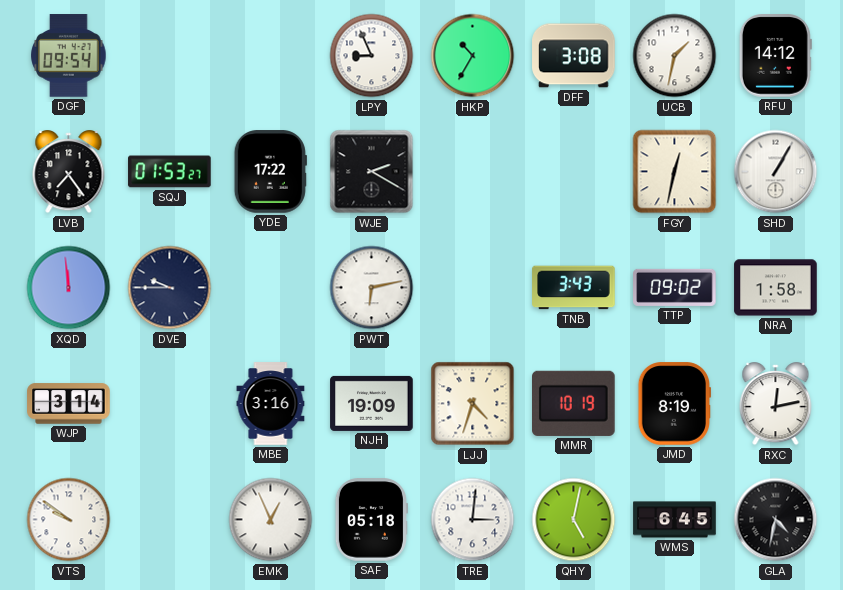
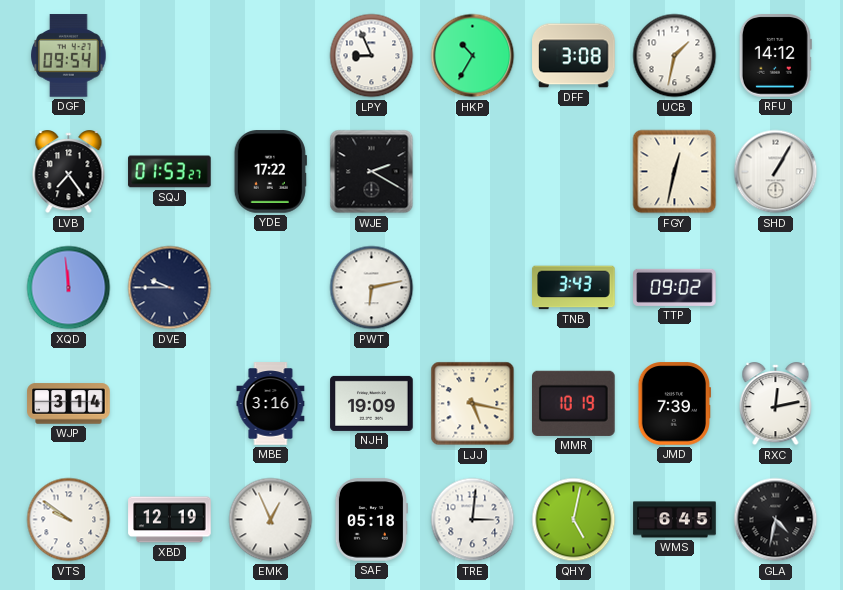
NRA: 1:58 -> none (776, 288)
LJJ: 4:33 -> 5:17 (473, 404)
JMD: 8:19 -> 7:39 (674, 404)
XBD: none -> 12:19 (170, 520)
